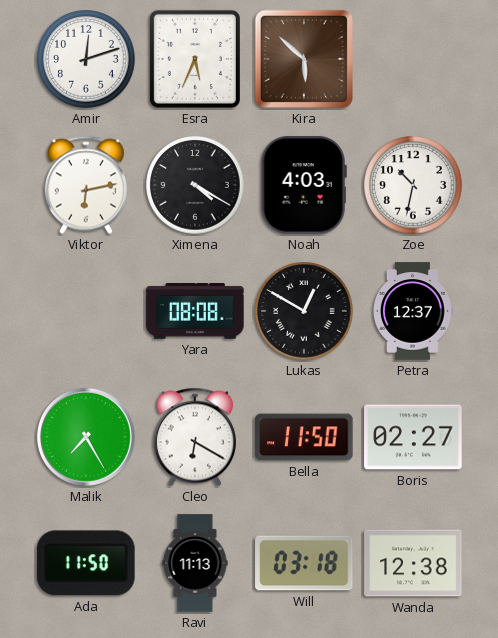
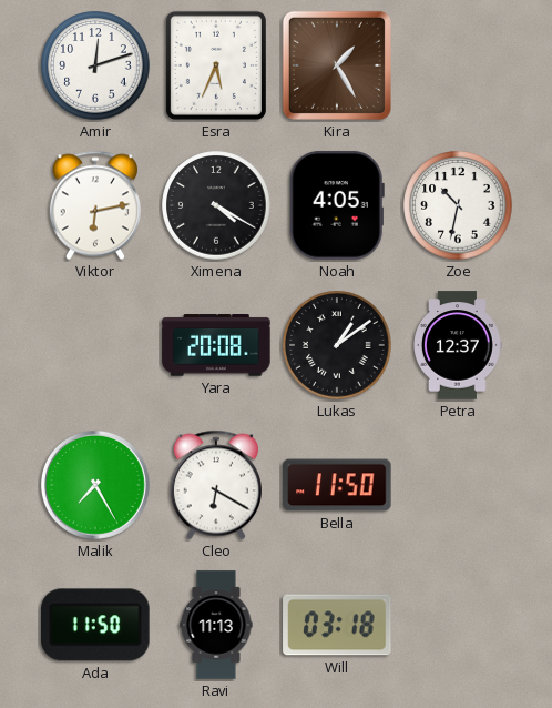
Kira: 5:52 -> 1:25 (337, 65)
Noah: 4:03 -> 4:05 (337, 205)
Yara: 08:08 -> 20:08 (216, 345)
Lukas: 12:50 -> 1:09 (337, 345)
Boris: 02:27 -> none (413, 437)
Wanda: 12:38 -> none (413, 563)
